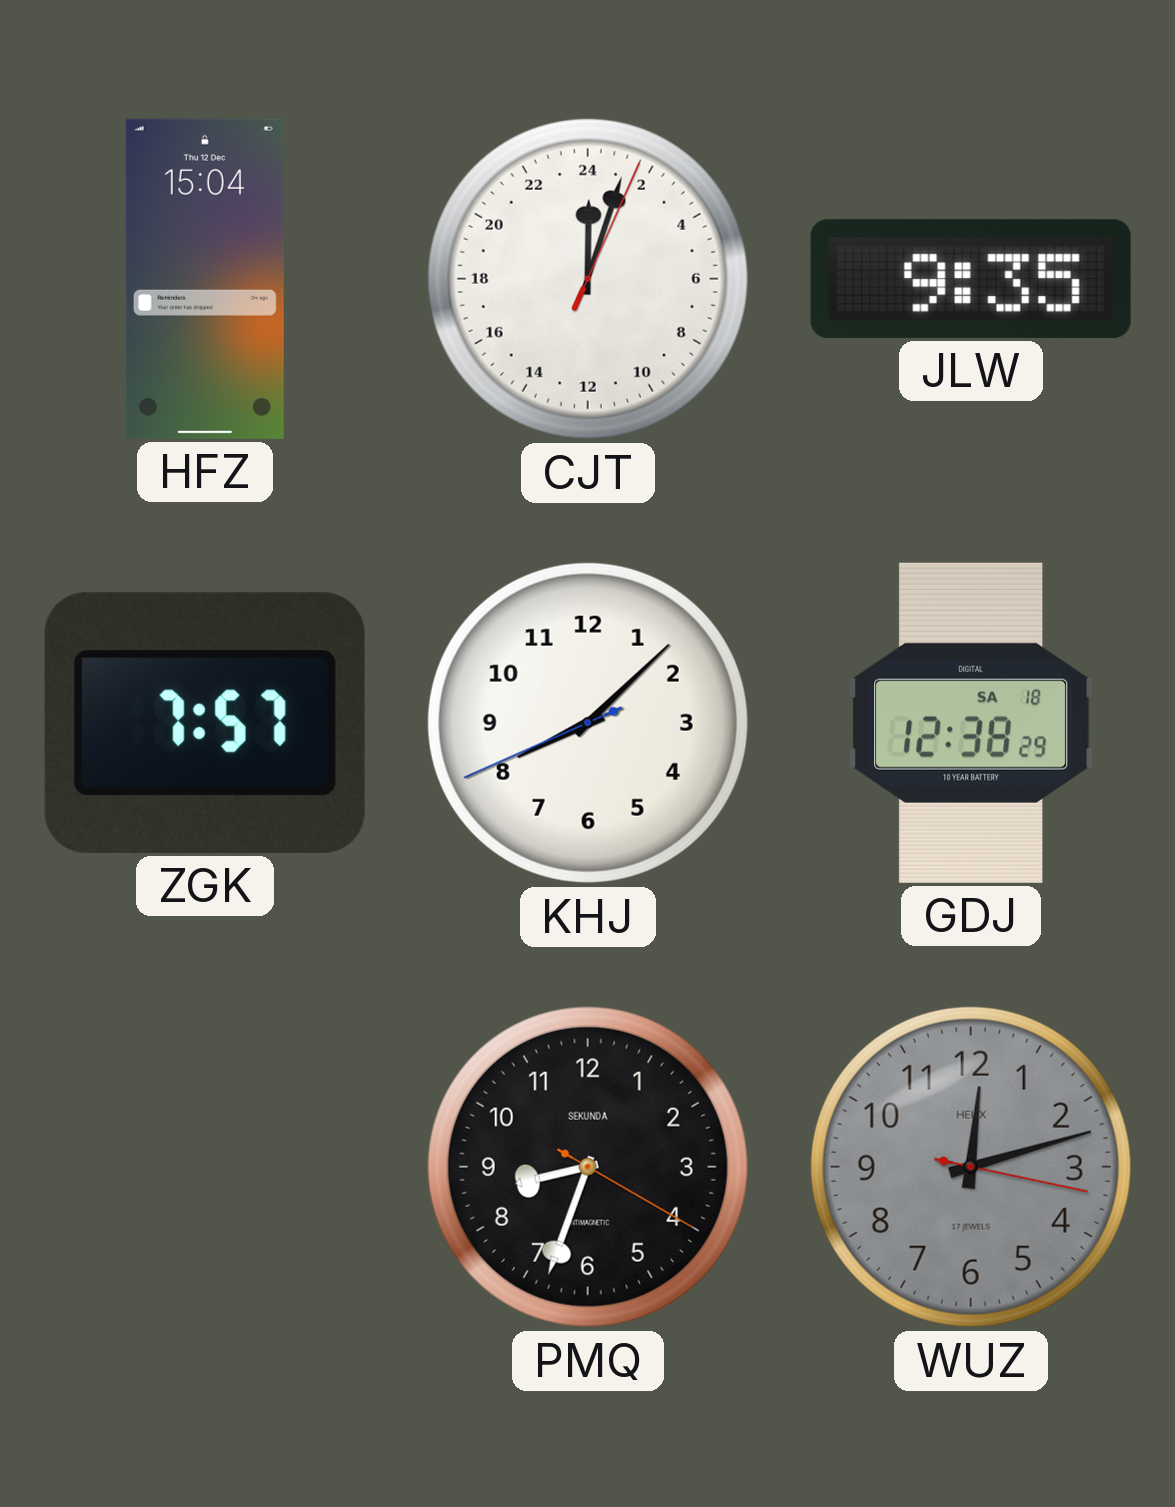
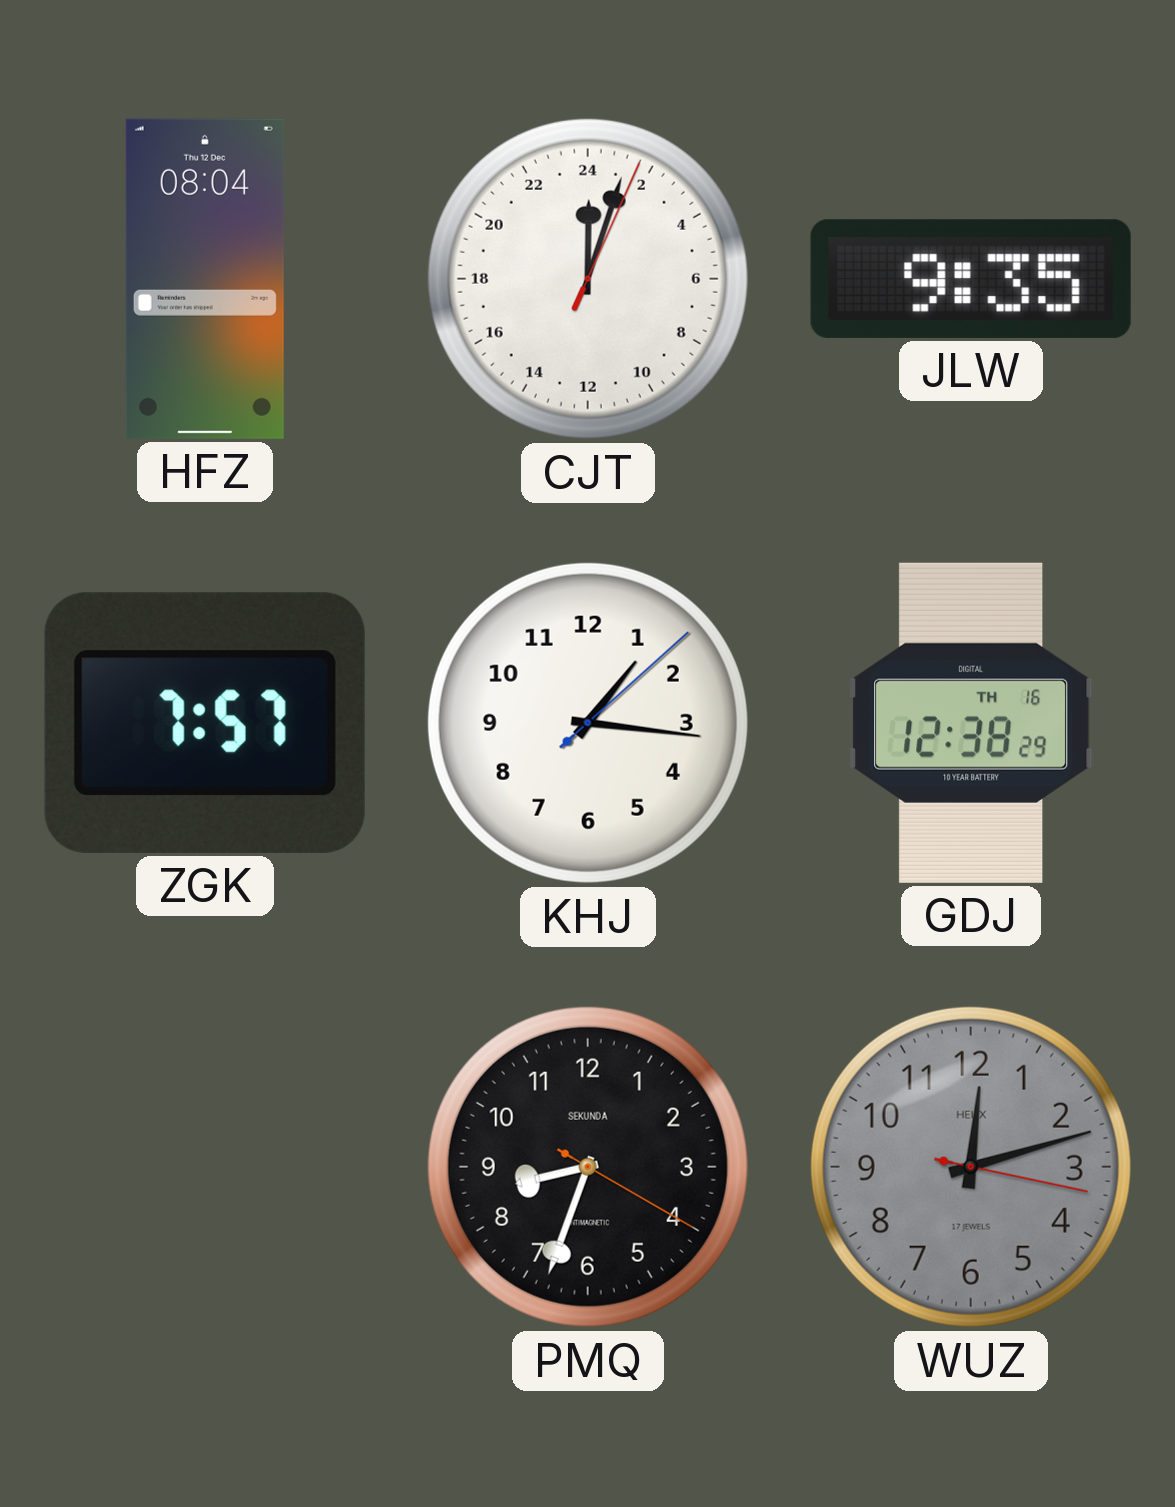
HFZ: 15:04 -> 08:04 (205, 279)
KHJ: 8:07 -> 1:16 (588, 723)
GDJ date: SA 18 -> TH 16 (971, 723)
